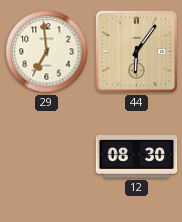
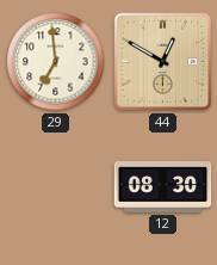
44: 6:06 -> 12:50 (163, 62)
